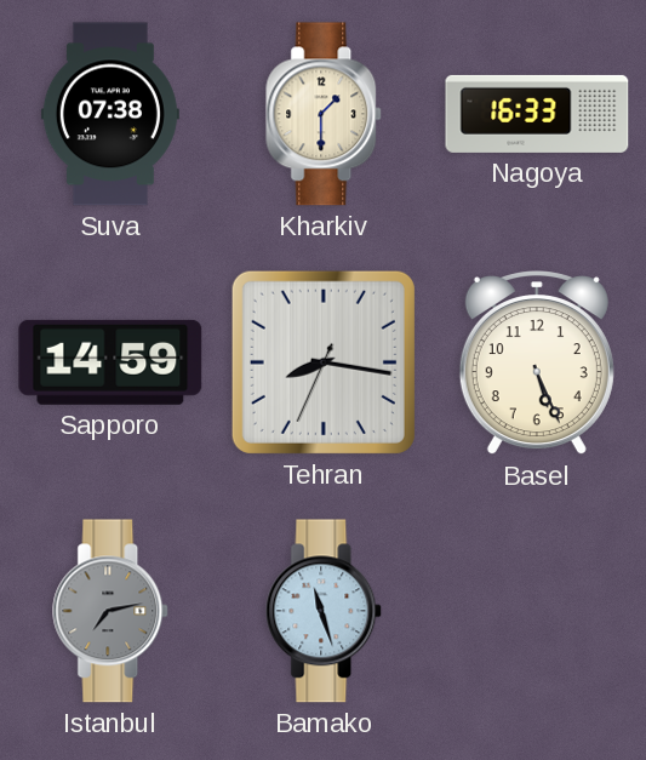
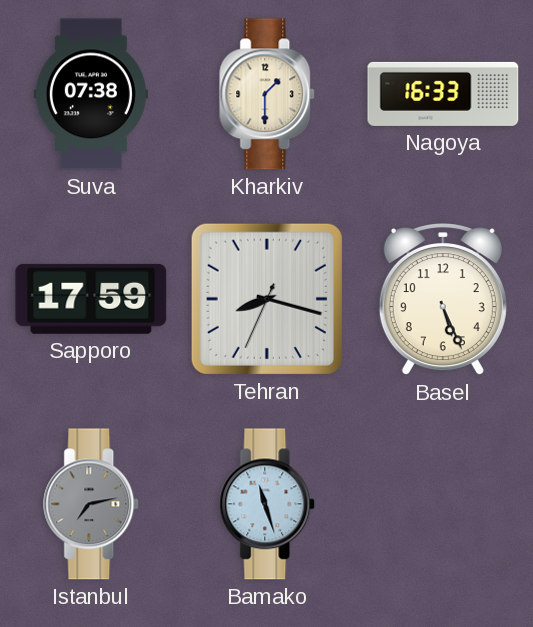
Sapporo: 14:59 -> 17:59 (91, 299)
Tehran: 8:16 -> 8:17 (267, 299)
